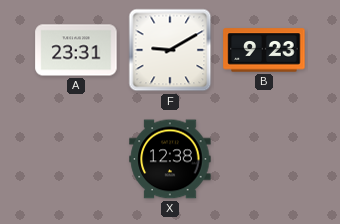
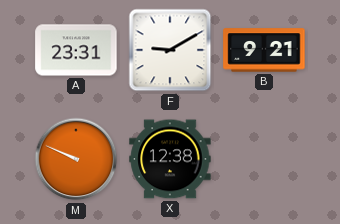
B: 9:23 -> 9:21 (264, 50)
M: none -> 9:49 (76, 159)
